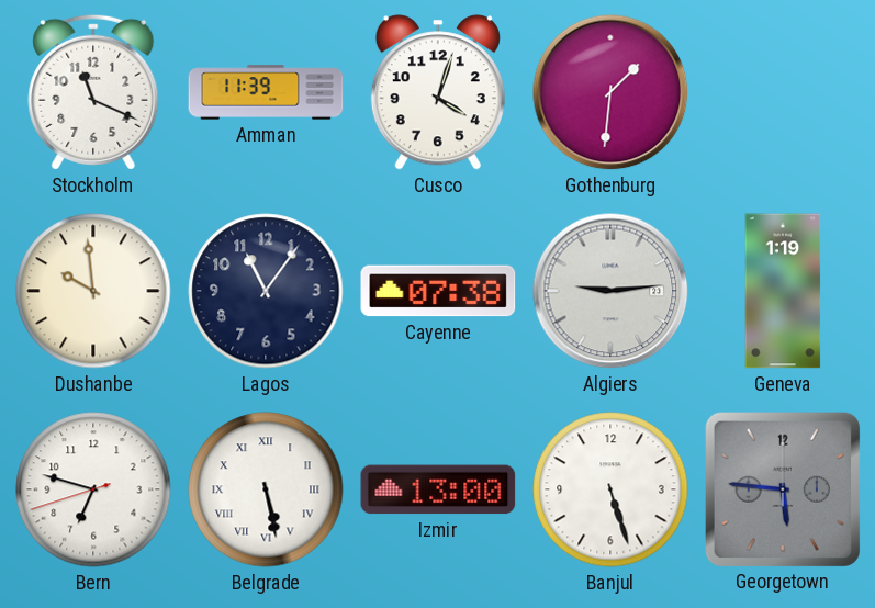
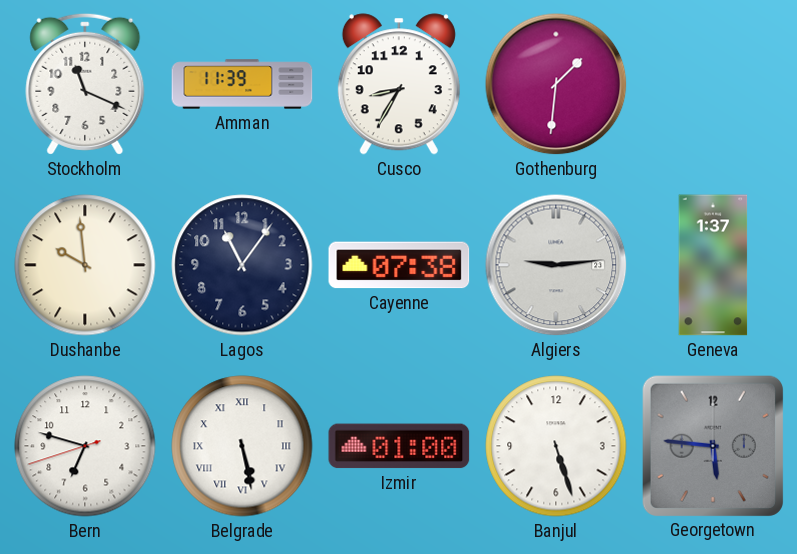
Cusco: 4:03 -> 8:35 (399, 84)
Geneva: 1:19 -> 1:37 (713, 265)
Izmir: 13:00 -> 01:00 (399, 446)
